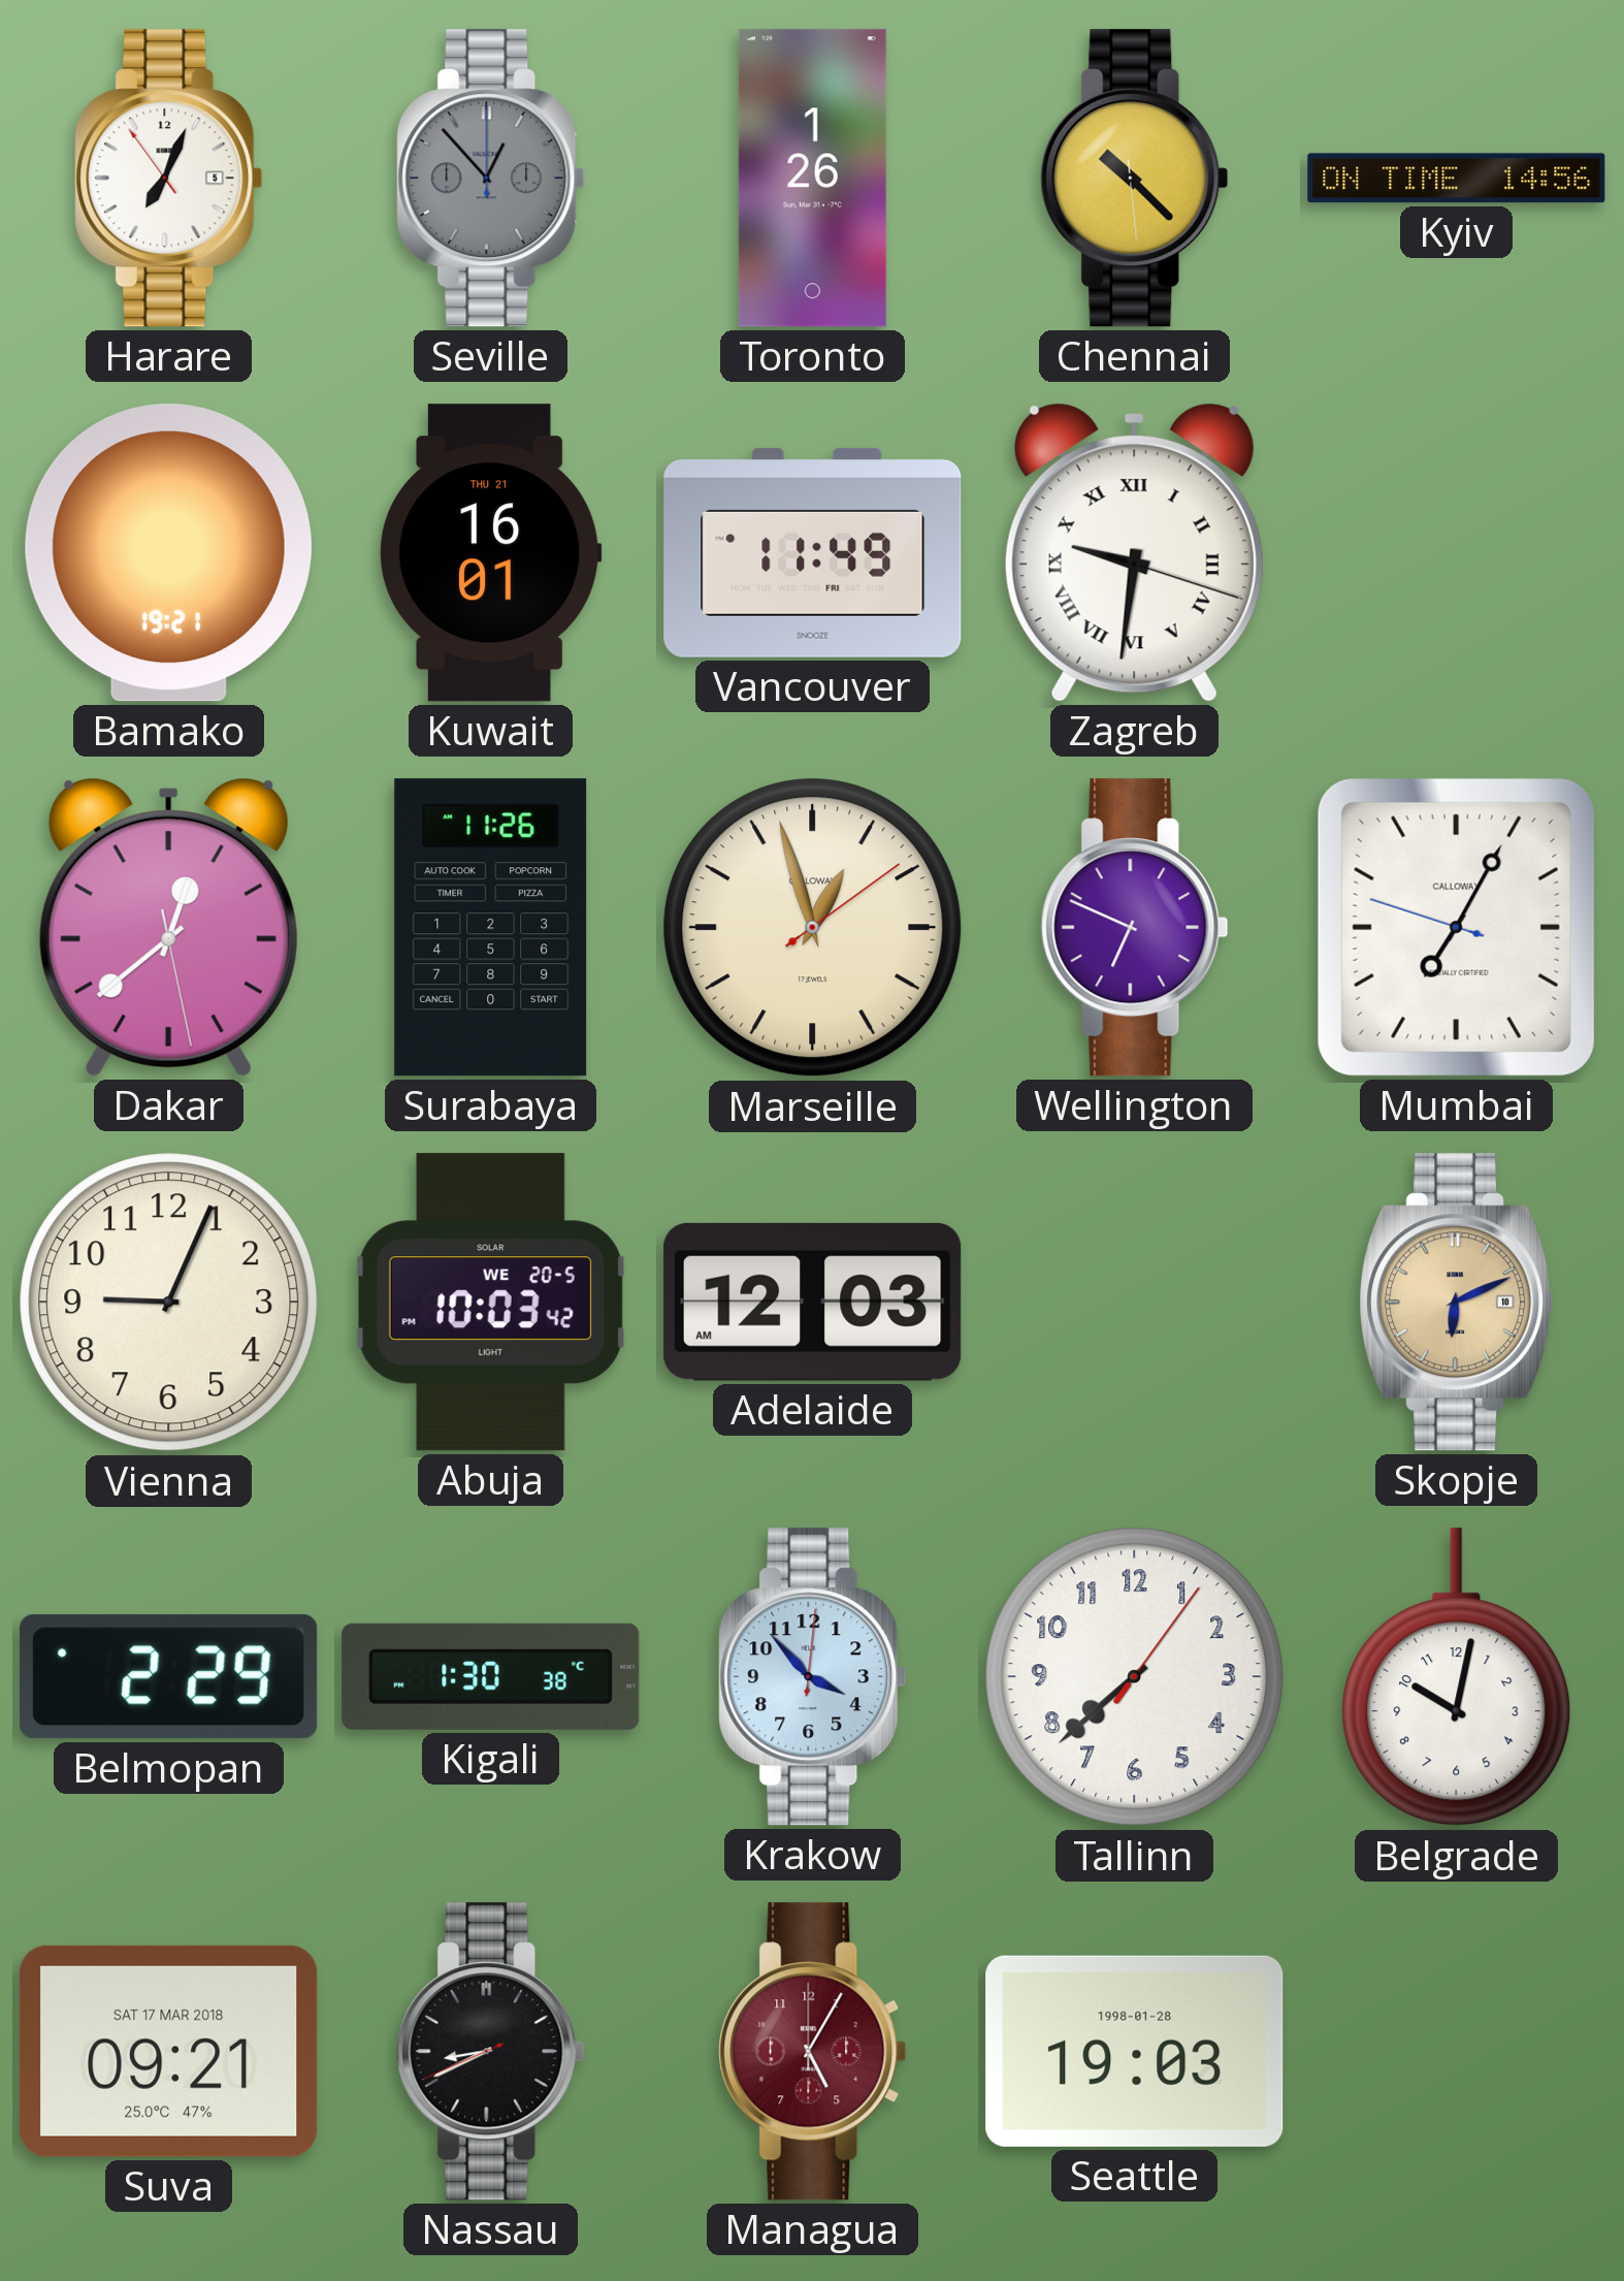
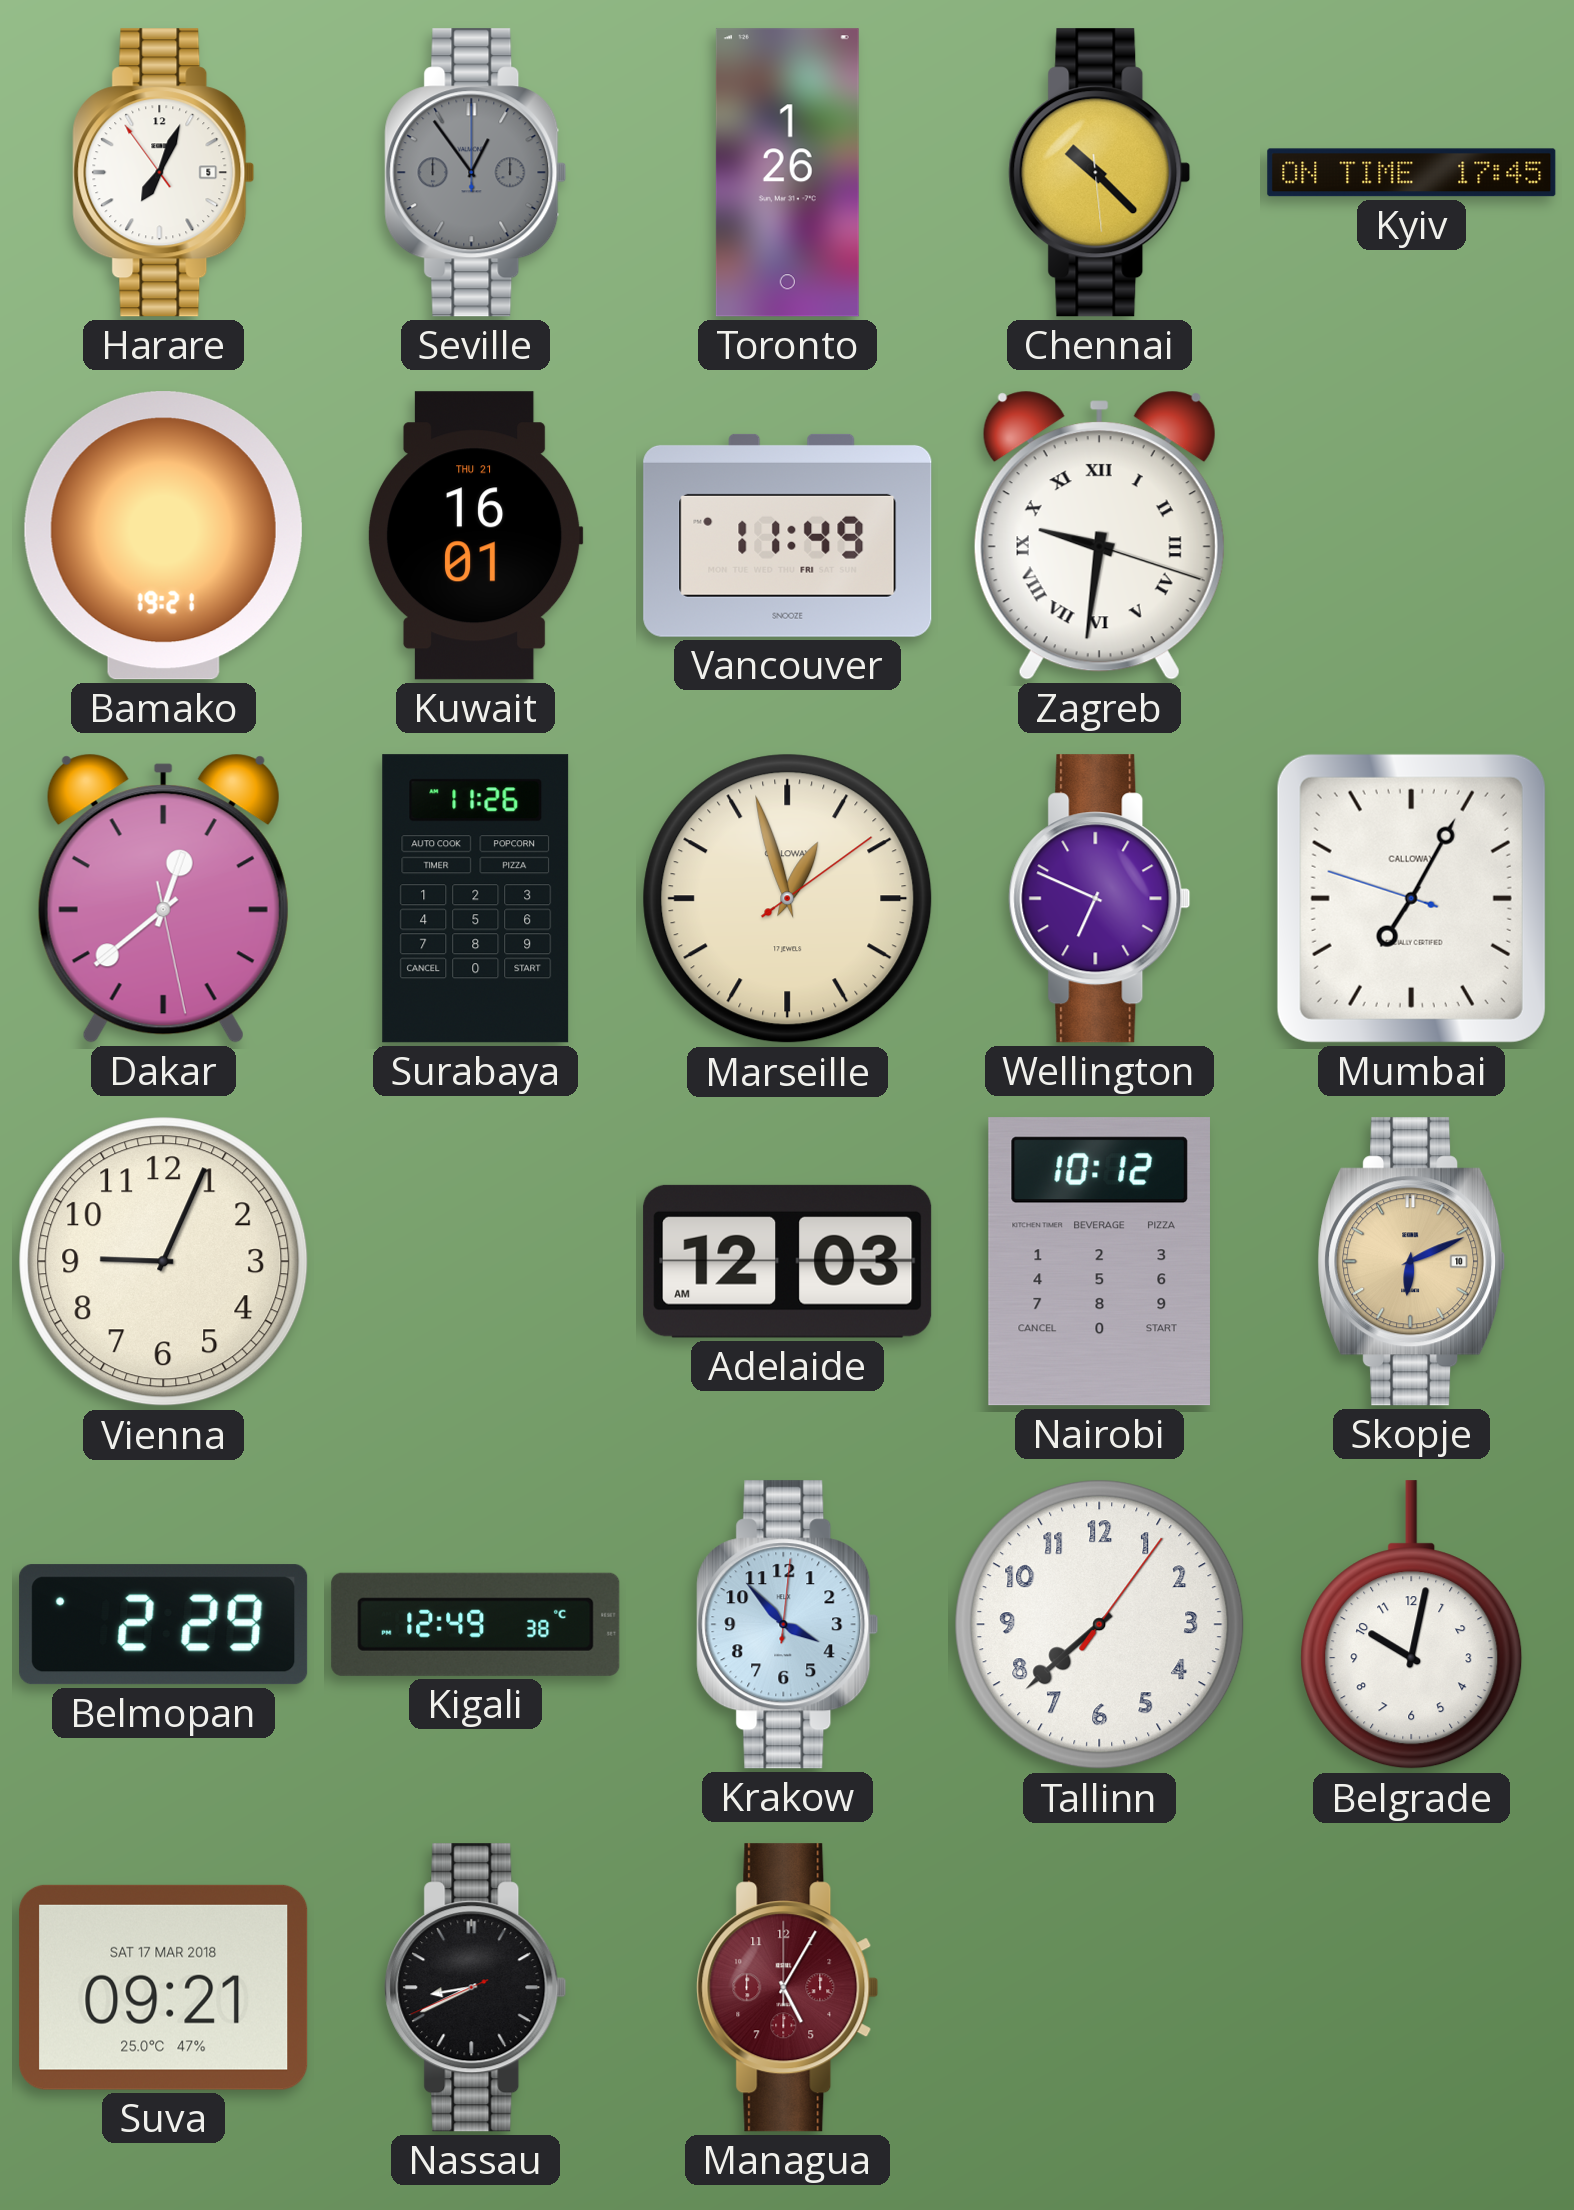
Seville: 12:53 -> 12:54 (476, 173)
Kyiv: 14:56 -> 17:45 (1412, 173)
Abuja: 10:03 -> none (490, 1303)
Nairobi: none -> 10:12 (1099, 1262)
Kigali: 1:30 -> 12:49 (476, 1624)
Seattle: 19:03 -> none (1135, 2051)
